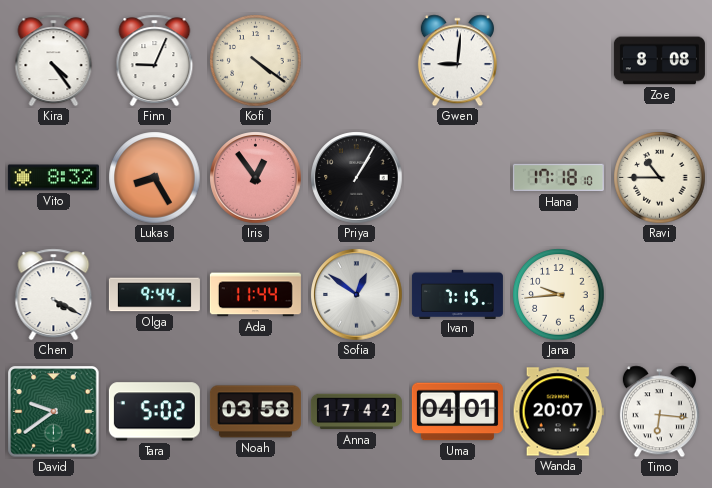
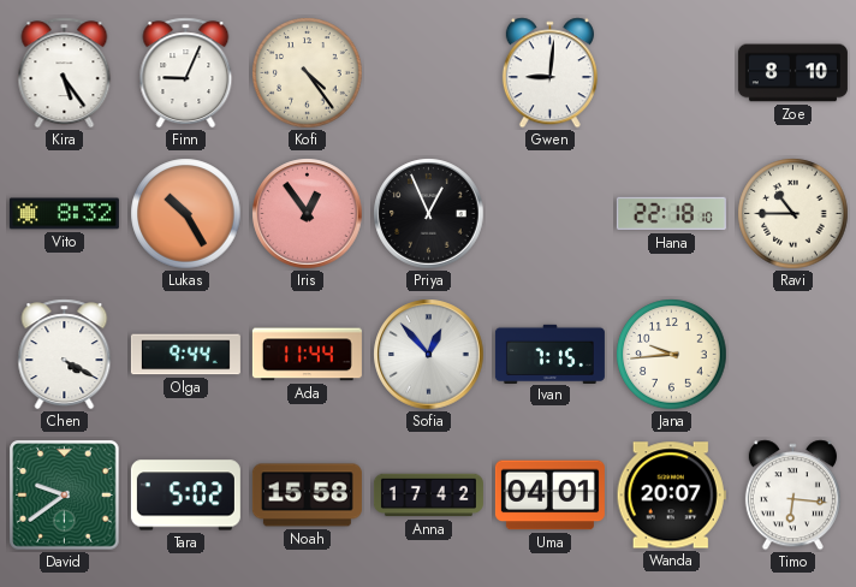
Kira: 4:24 -> 5:24 (65, 73)
Kofi: 4:21 -> 4:24 (308, 73)
Zoe: 8:08 -> 8:10 (792, 73)
Lukas: 8:25 -> 10:25 (186, 214)
Priya: 1:05 -> 12:56 (429, 214)
Hana: 17:18 -> 22:18 (671, 214)
Sofia: 12:51 -> 12:53 (429, 355)
Noah: 03:58 -> 15:58 (307, 496)
